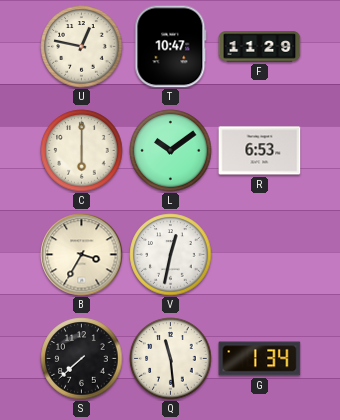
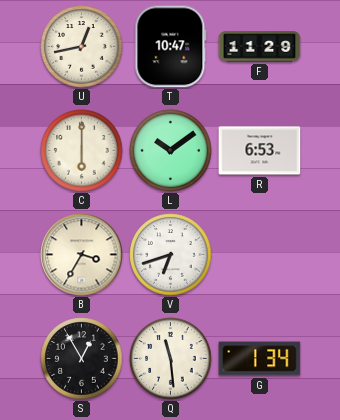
U: 12:47 -> 12:43 (82, 47)
V: 12:32 -> 6:42 (171, 255)
S: 7:38 -> 12:55 (82, 359)
